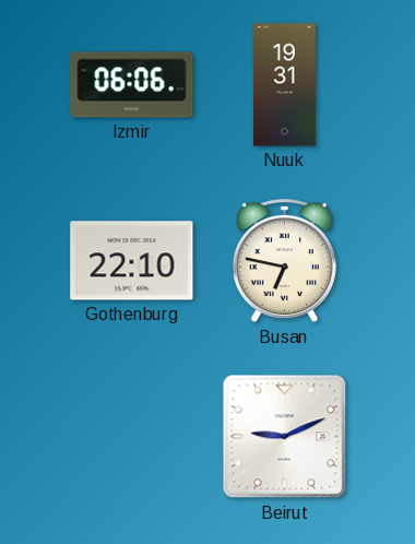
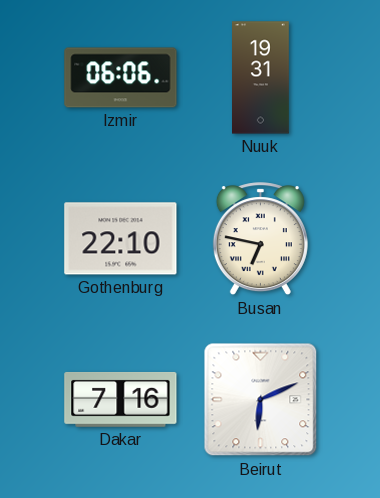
Dakar: none -> 7:16 (121, 399)
Beirut: 9:11 -> 6:11 (261, 400)
